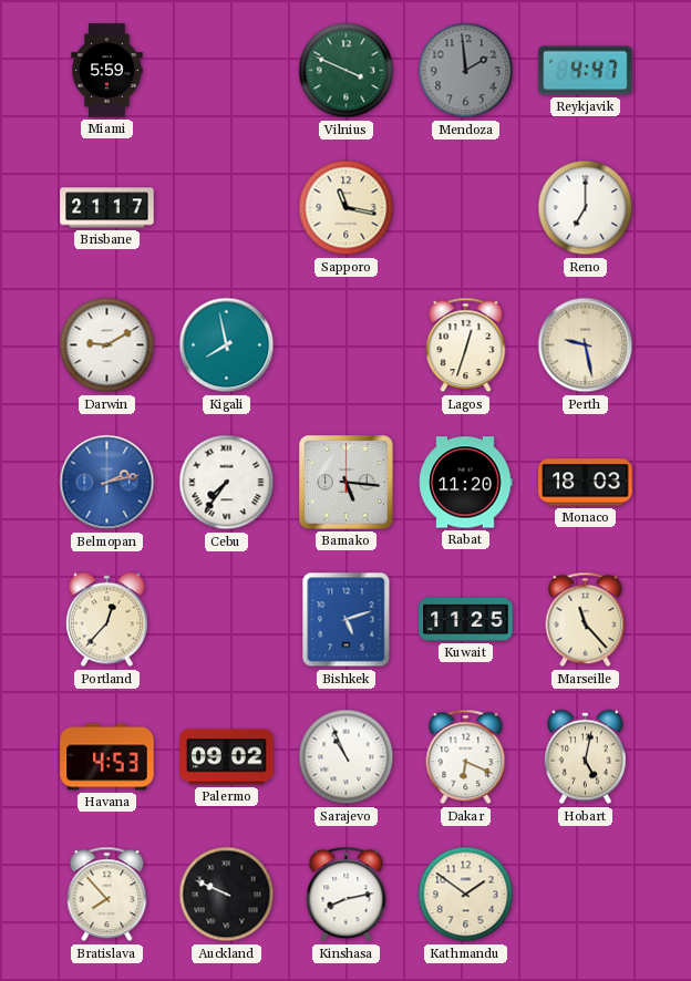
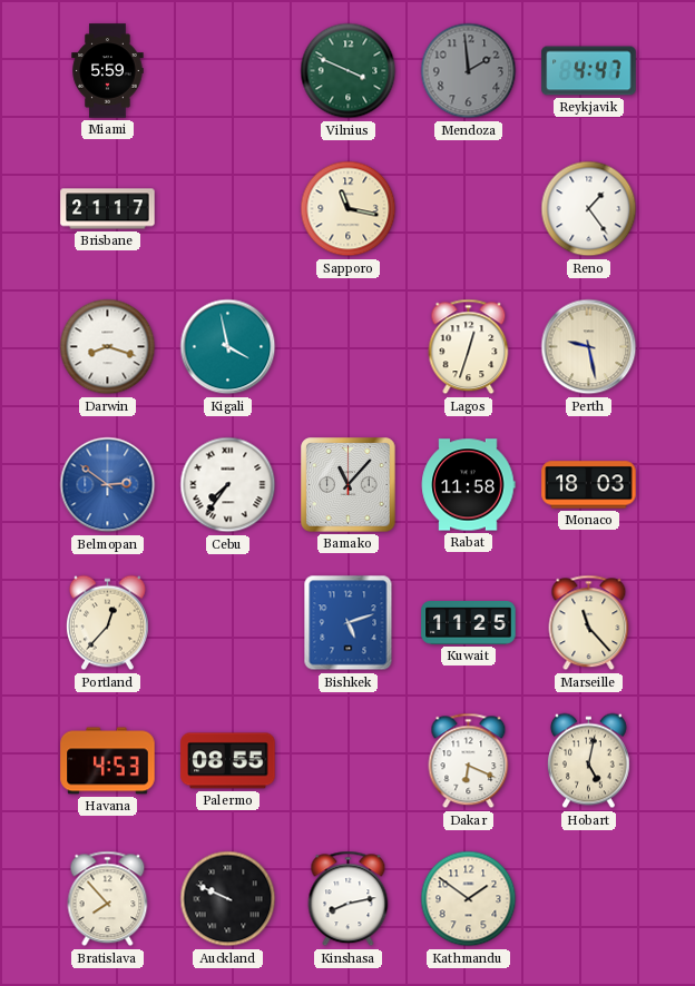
Reno: 7:00 -> 1:24 (589, 209)
Darwin: 9:10 -> 8:18 (108, 347)
Kigali: 7:58 -> 3:58 (228, 347)
Belmopan: 2:13 -> 2:51 (108, 485)
Bamako: 5:16 -> 11:07 (349, 485)
Rabat: 11:20 -> 11:58 (469, 485)
Palermo: 09:02 -> 08:55 (228, 761)
Sarajevo: 10:56 -> none (347, 757)
